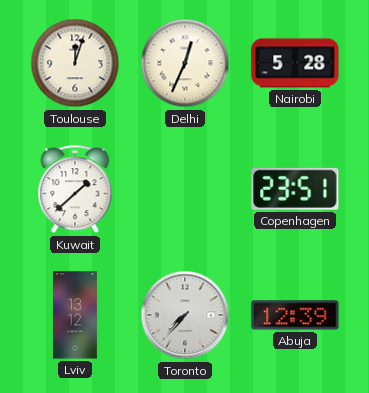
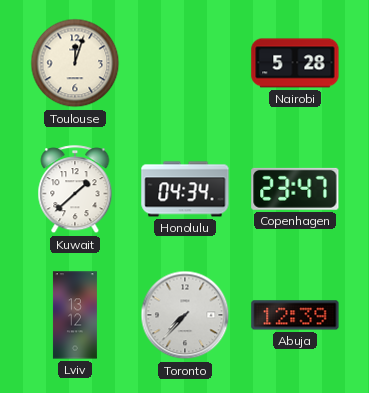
Delhi: 12:34 -> none (185, 63)
Honolulu: none -> 04:34 (185, 189)
Copenhagen: 23:51 -> 23:47 (295, 189)
